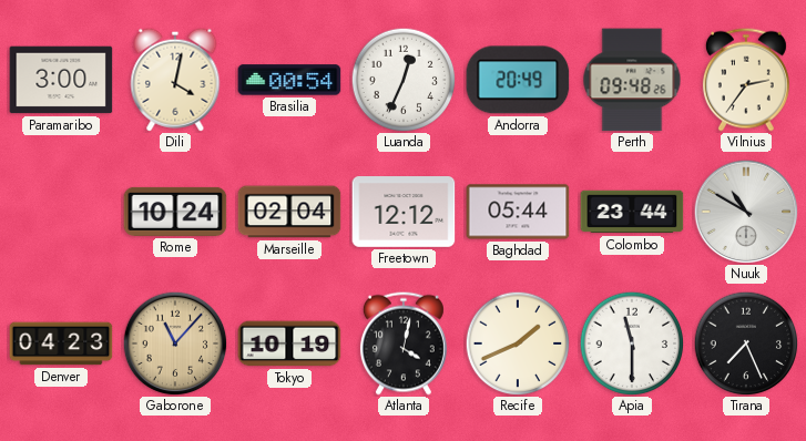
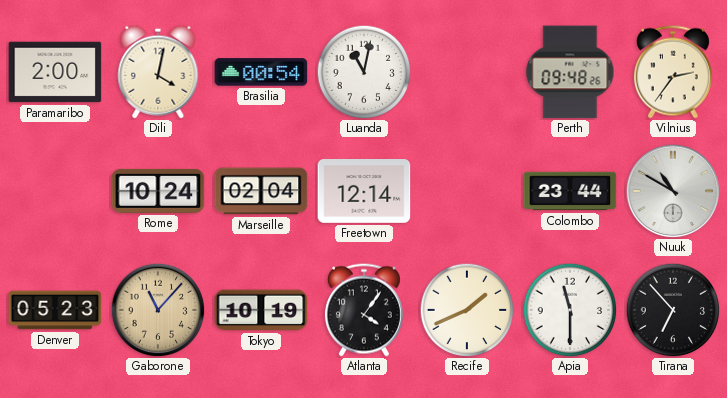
Paramaribo: 3:00 -> 2:00 (55, 72)
Luanda: 12:34 -> 11:02 (364, 72)
Andorra: 20:49 -> none (518, 80)
Freetown: 12:12 -> 12:14 (364, 192)
Baghdad: 05:44 -> none (518, 212)
Denver: 04:23 -> 05:23 (55, 310)
Atlanta: 4:02 -> 4:06 (364, 310)
Tirana: 7:26 -> 6:53 (673, 310)
